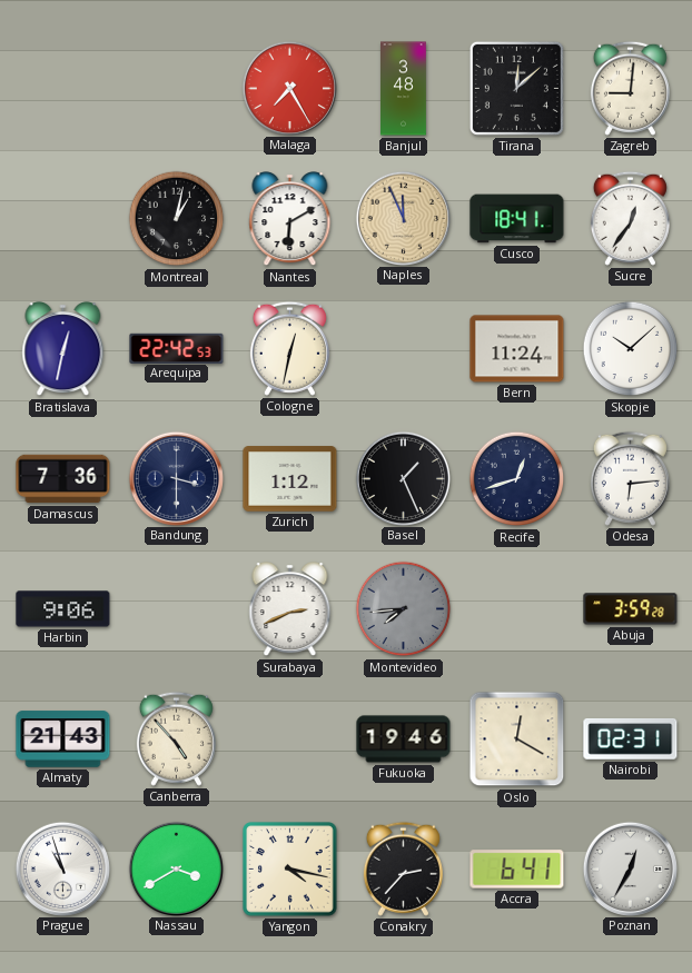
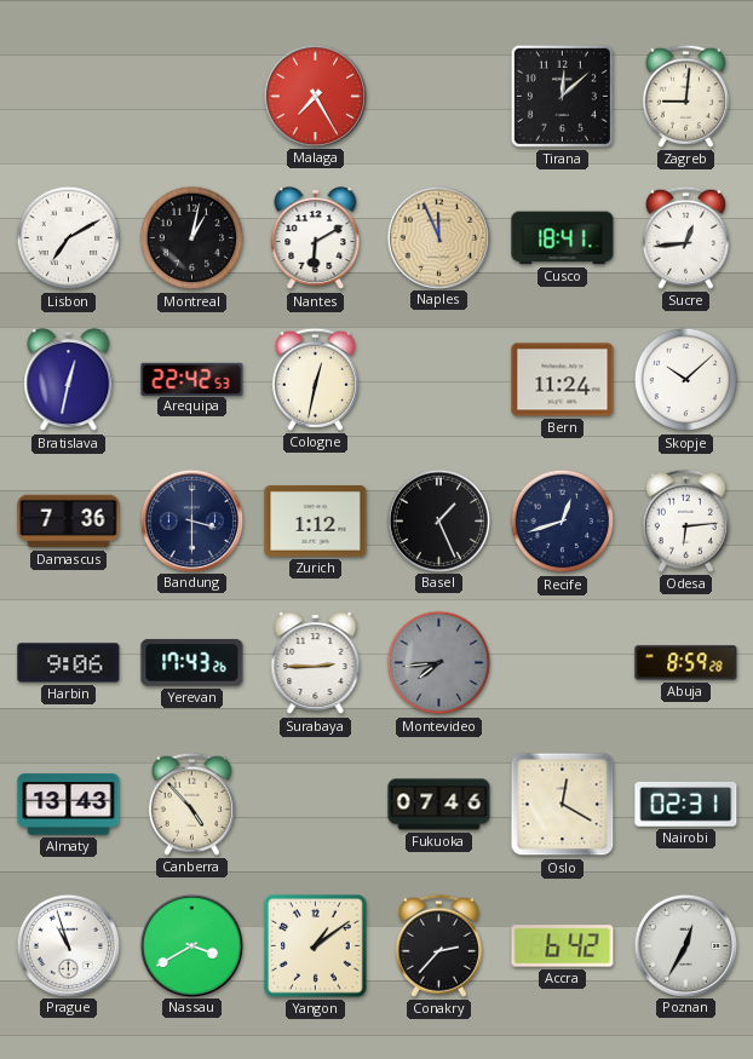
Banjul: 3:48 -> none (404, 89)
Lisbon: none -> 7:10 (69, 238)
Sucre: 12:36 -> 12:44 (685, 237)
Yerevan: none -> 17:43 (192, 663)
Surabaya: 2:41 -> 2:45 (316, 663)
Abuja: 3:59 -> 8:59 (686, 663)
Almaty: 21:43 -> 13:43 (69, 805)
Fukuoka: 19:46 -> 07:46 (439, 805)
Yangon: 4:17 -> 1:09 (316, 946)
Accra: 6:41 -> 6:42 (563, 946)
